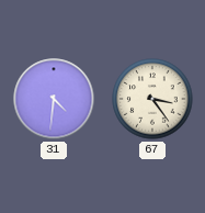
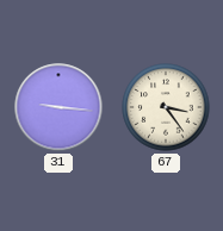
31: 4:31 -> 9:16 (58, 107)
